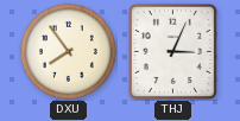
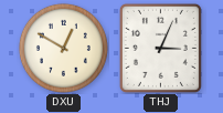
DXU: 7:54 -> 12:50 (63, 48)
